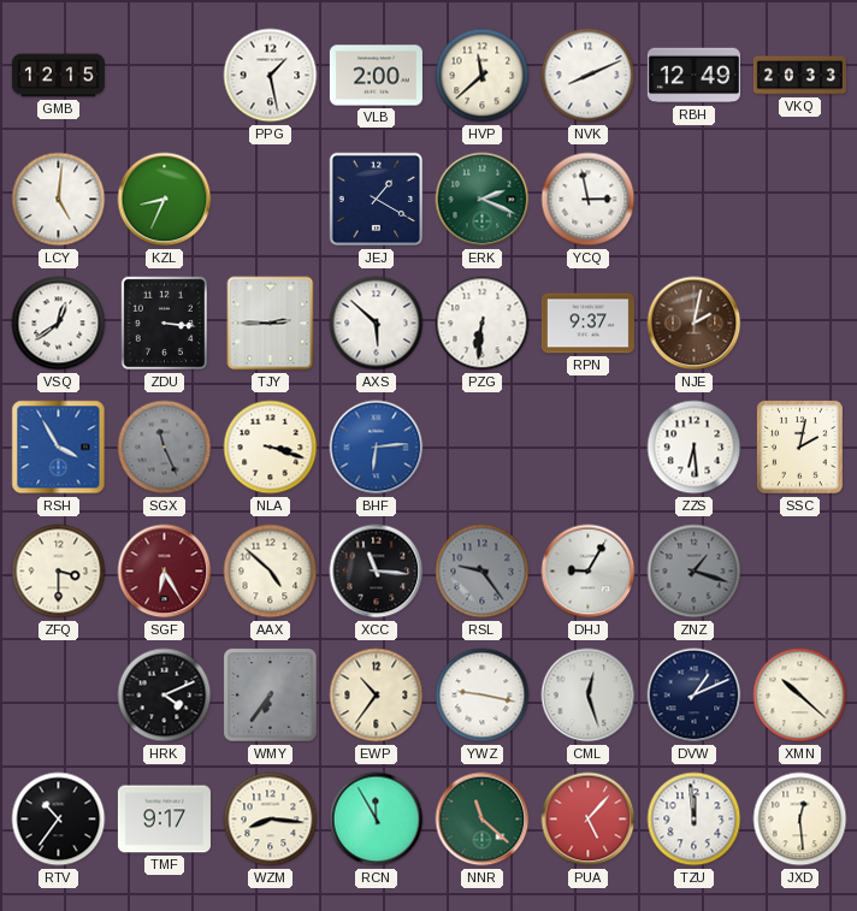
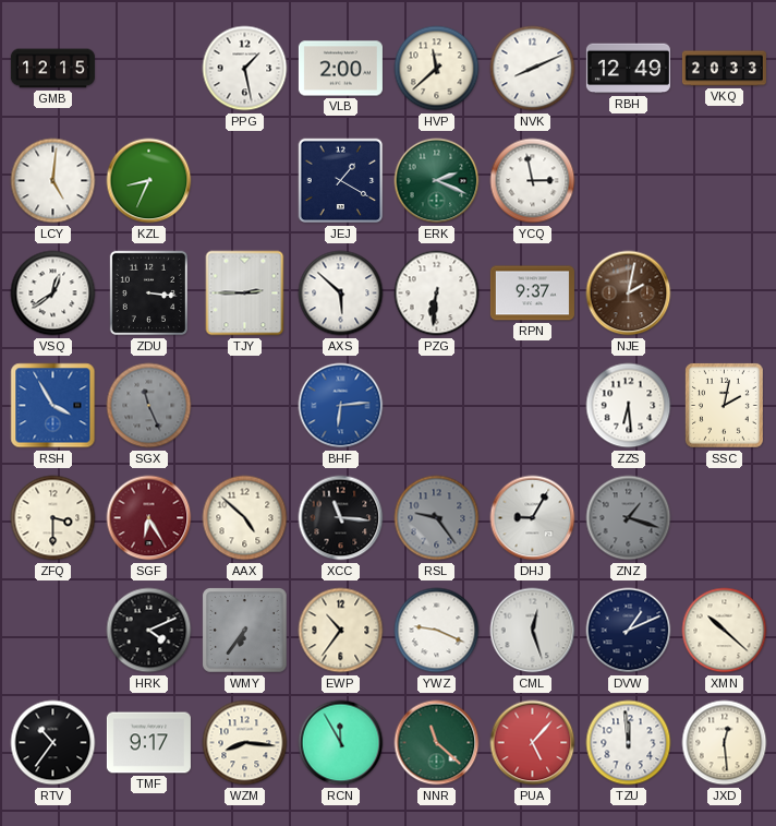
NLA: 3:18 -> none (271, 448)
YWZ: 9:17 -> 9:19 (437, 631)
